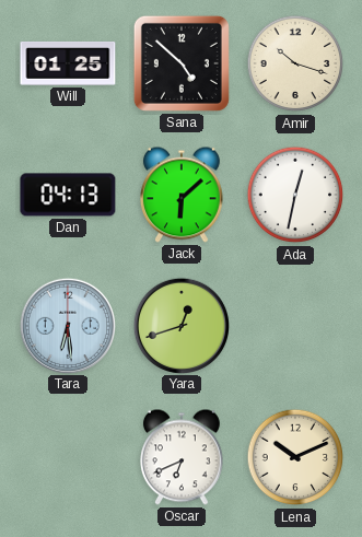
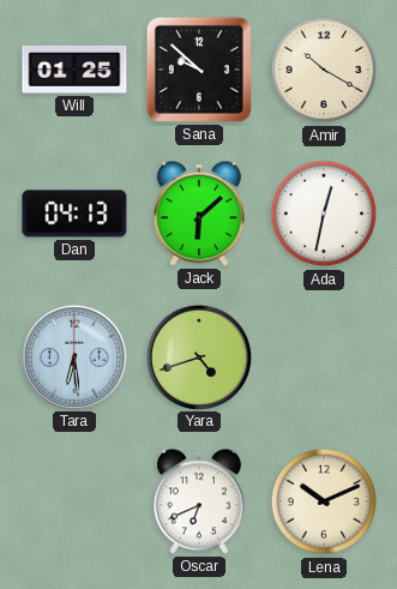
Sana: 4:52 -> 9:52 (199, 70)
Amir: 10:18 -> 10:20 (324, 70)
Yara: 12:42 -> 4:42 (198, 356)
